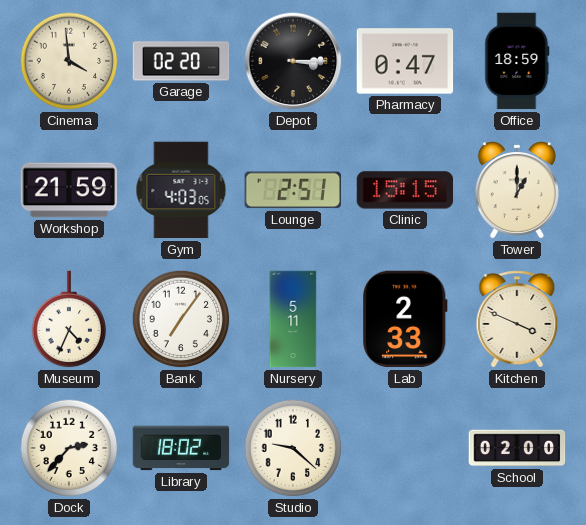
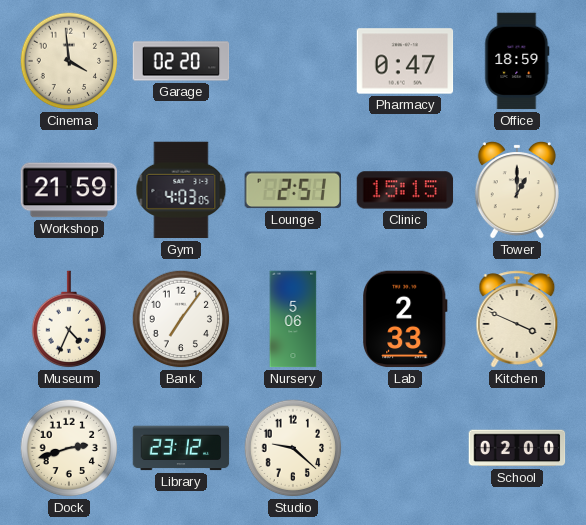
Depot: 3:15 -> none (293, 61)
Nursery: 5:11 -> 5:06 (293, 319)
Dock: 2:37 -> 2:42 (69, 448)
Library: 18:02 -> 23:12 (181, 448)
